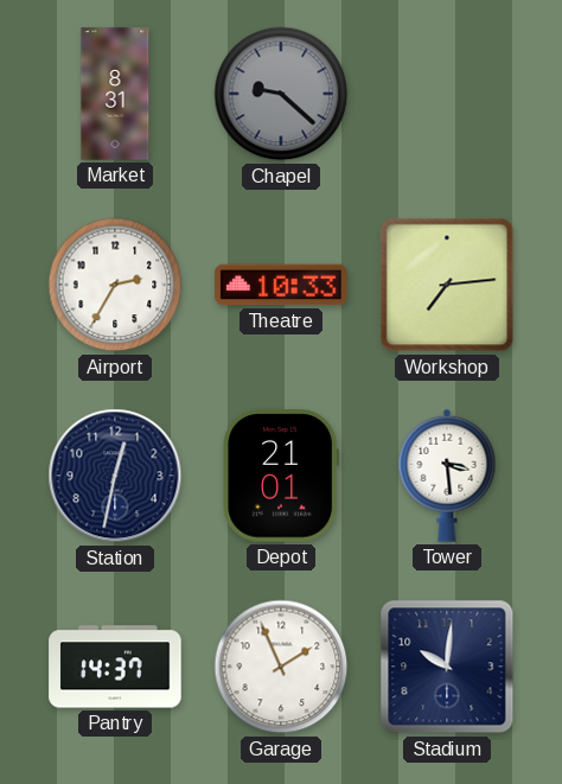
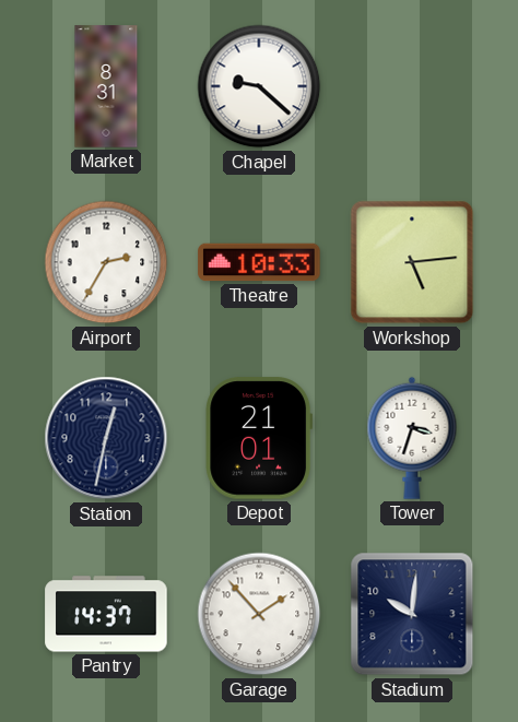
Chapel dial: grey -> white (259, 86)
Workshop: 7:14 -> 5:14 (412, 262)
Tower: 3:29 -> 3:33 (412, 438)
Garage: 1:56 -> 1:53 (259, 614)
